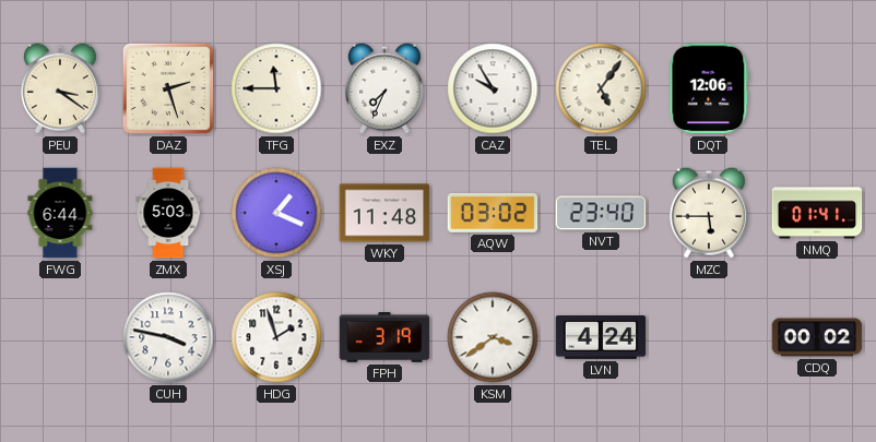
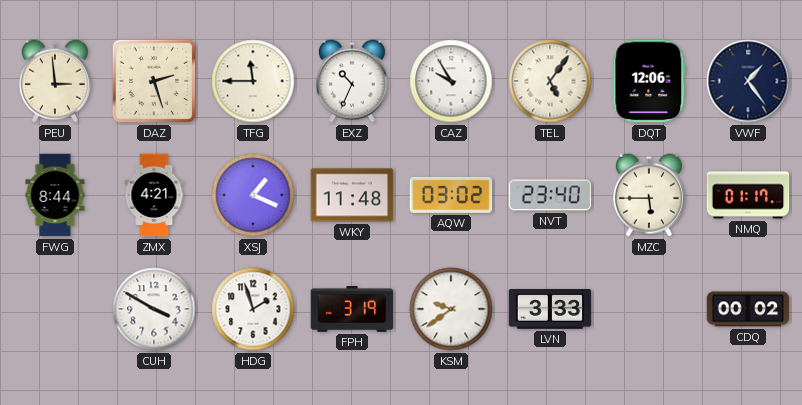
PEU: 3:21 -> 2:59 (55, 81)
EXZ: 7:34 -> 10:34 (352, 81)
VWF: none -> 1:24 (748, 81)
FWG: 6:44 -> 8:44 (55, 195)
ZMX: 5:03 -> 4:21 (154, 195)
NMQ: 01:41 -> 01:17 (748, 195)
CUH: 3:47 -> 3:50 (154, 309)
KSM: 3:39 -> 9:39 (451, 309)
LVN: 4:24 -> 3:33 (550, 310)
